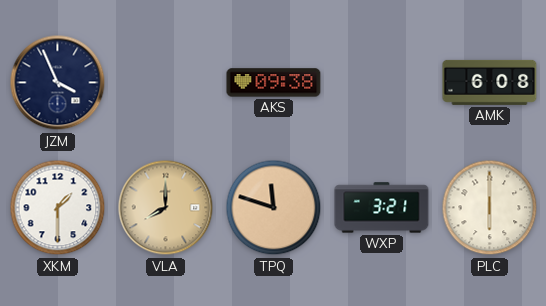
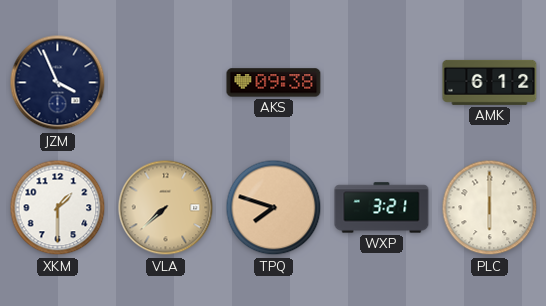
AMK: 6:08 -> 6:12 (490, 82)
VLA: 8:00 -> 7:38 (166, 208)
TPQ: 11:48 -> 7:48 (274, 208)
